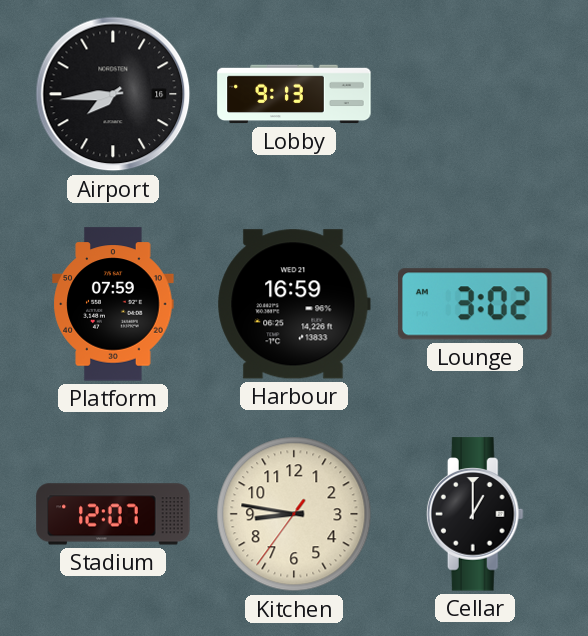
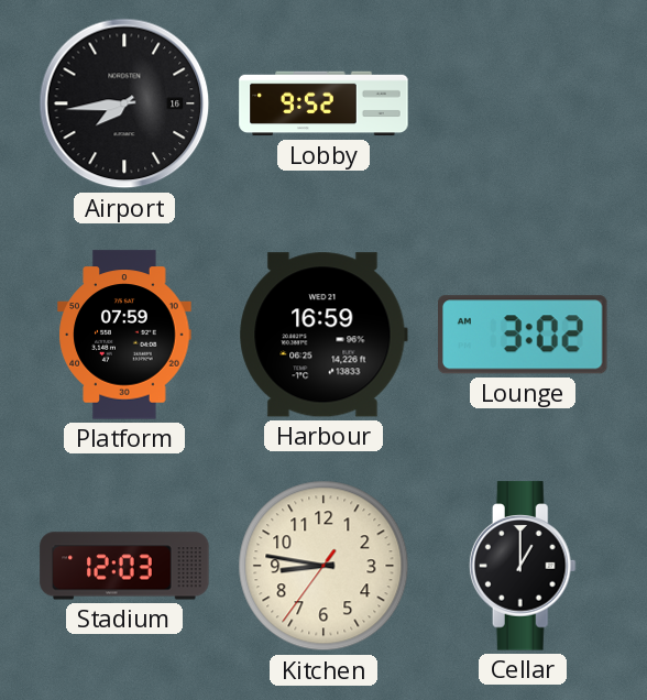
Lobby: 9:13 -> 9:52 (323, 103)
Stadium: 12:07 -> 12:03 (124, 566)
